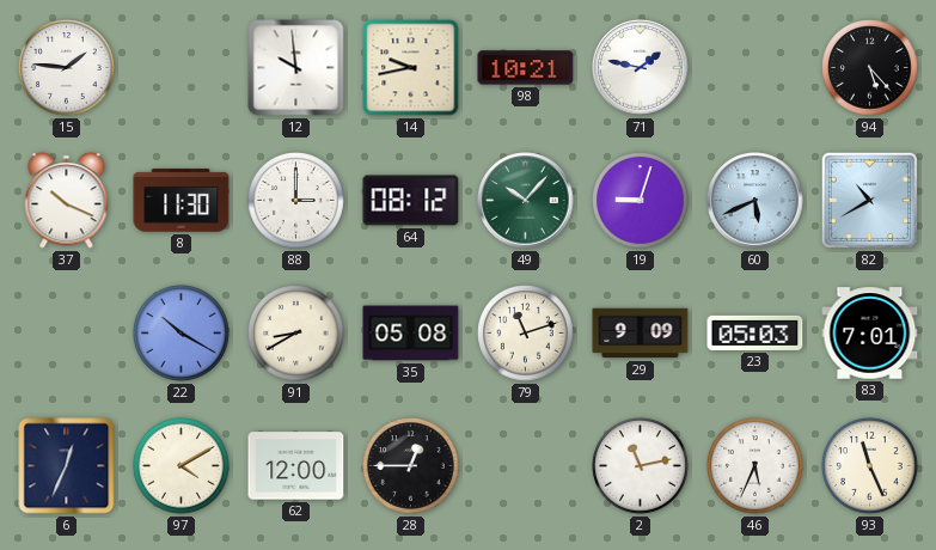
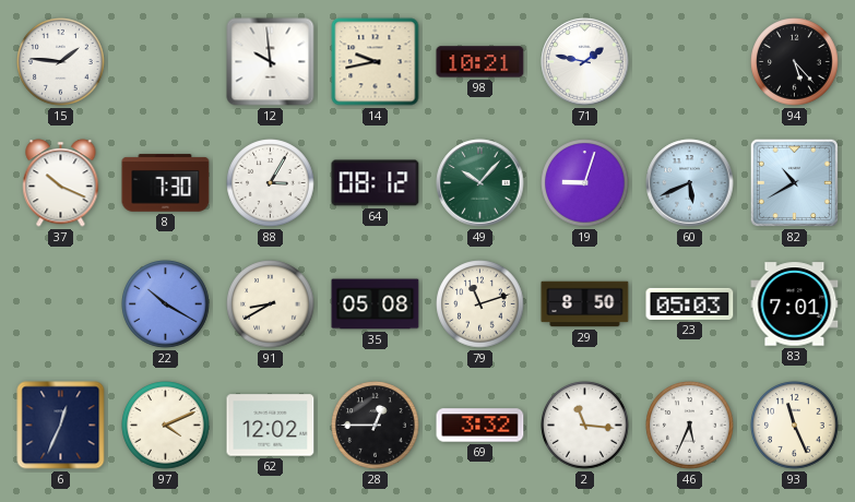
8: 11:30 -> 7:30 (166, 183)
88: 3:00 -> 3:05 (271, 183)
29: 9:09 -> 8:50 (585, 304)
97: 4:10 -> 4:11 (166, 426)
62: 12:00 -> 12:02 (271, 426)
69: none -> 3:32 (480, 426)
2: 11:13 -> 11:16 (585, 426)
